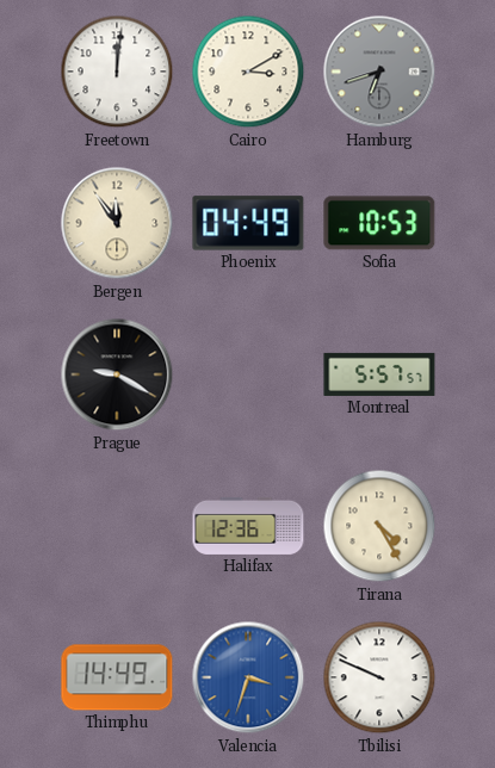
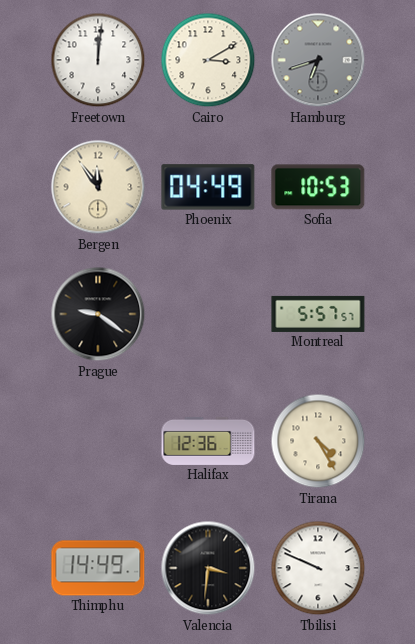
Prague: 9:20 -> 9:21 (98, 314)
Valencia: 3:33 -> 3:31 (208, 568)
Valencia dial: blue -> black (208, 568)
